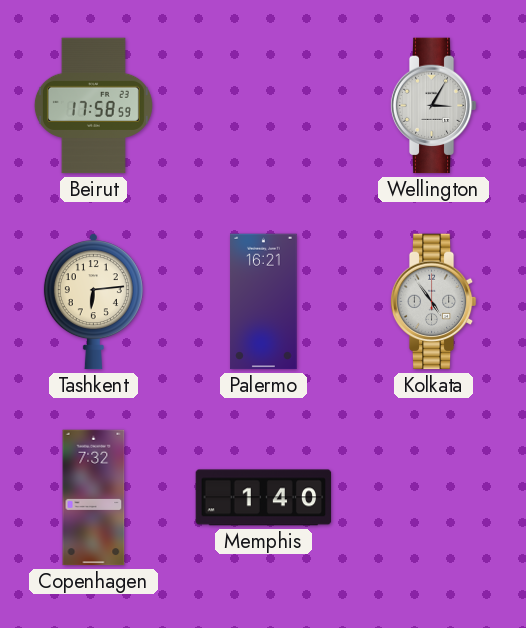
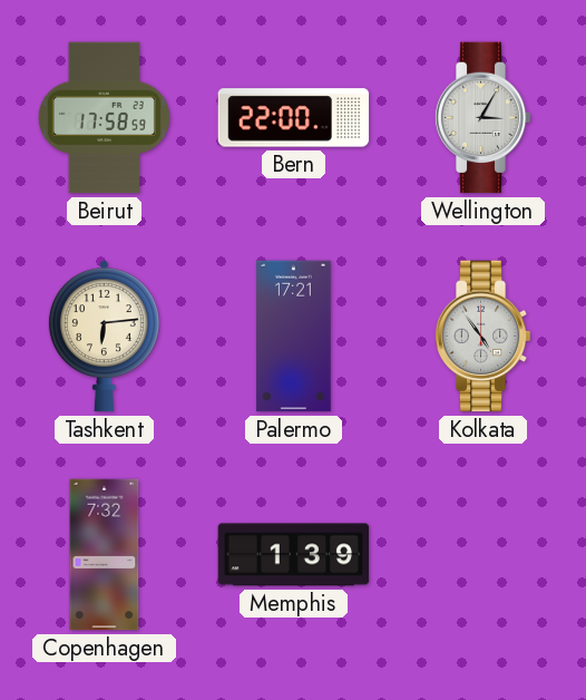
Bern: none -> 22:00 (294, 118)
Palermo: 16:21 -> 17:21 (294, 337)
Memphis: 1:40 -> 1:39 (294, 555)
